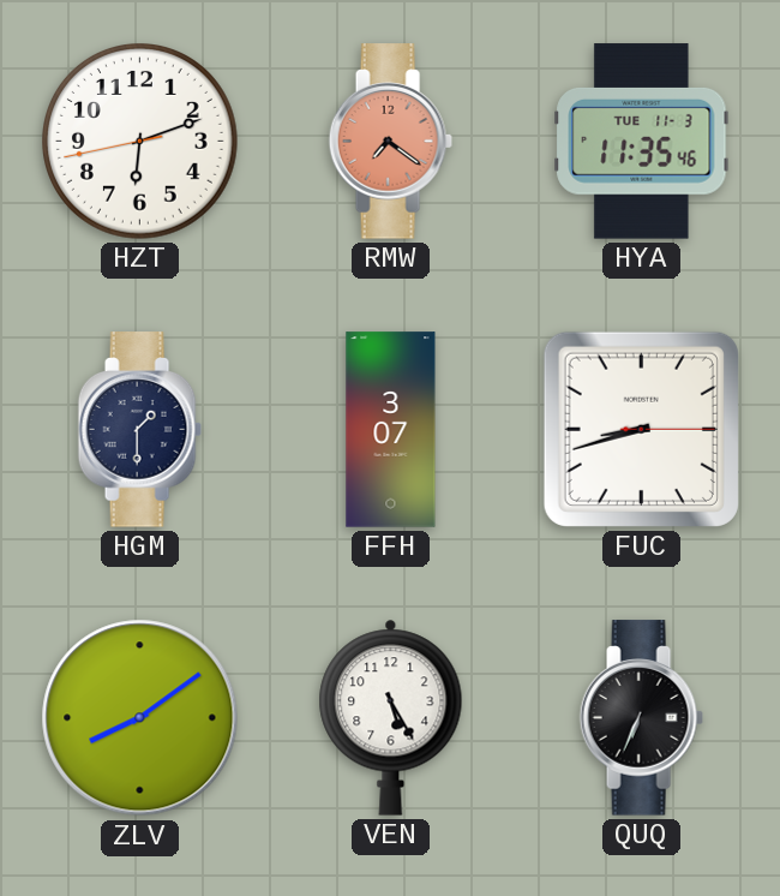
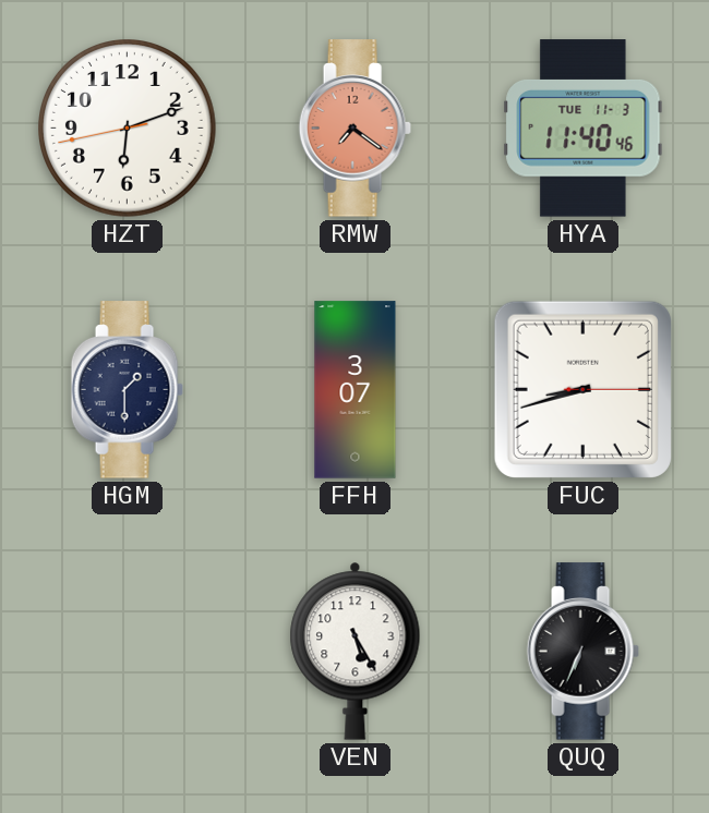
HYA: 11:35 -> 11:40 (584, 129)
ZLV: 8:09 -> none (140, 718)
